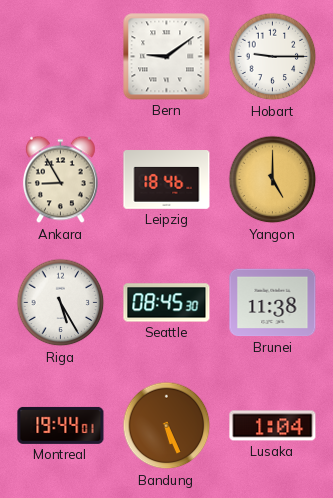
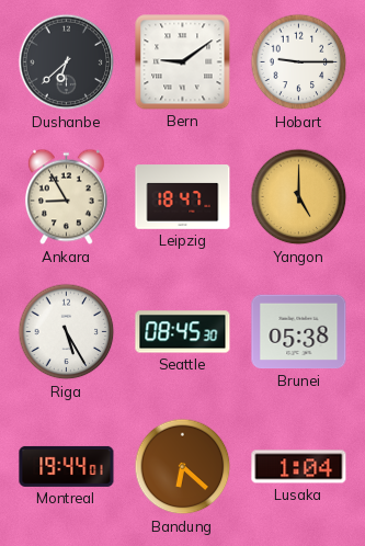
Dushanbe: none -> 6:38 (67, 62)
Leipzig: 18:46 -> 18:47 (183, 197)
Brunei: 11:38 -> 05:38 (299, 332)
Bandung: 5:26 -> 6:22 (183, 467)
